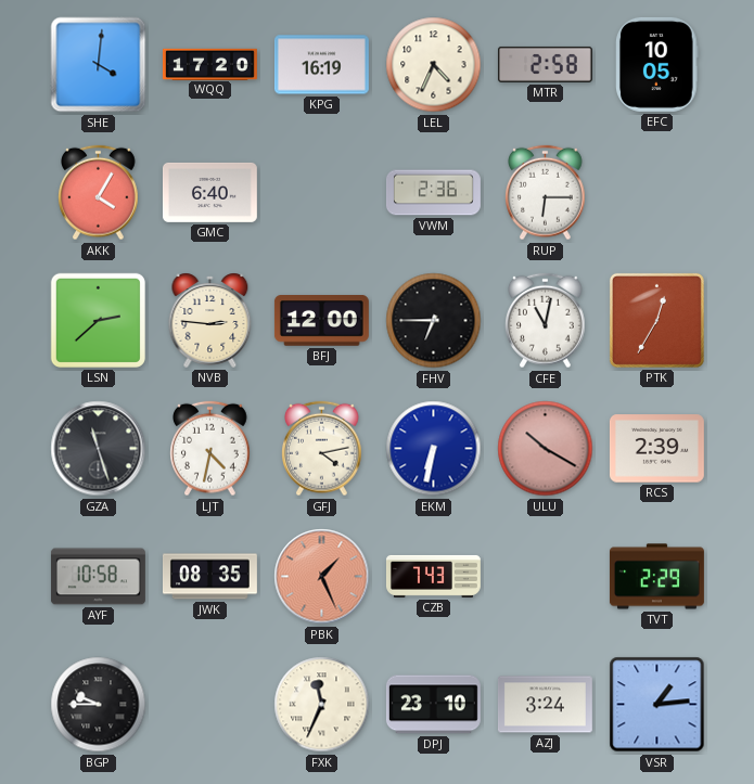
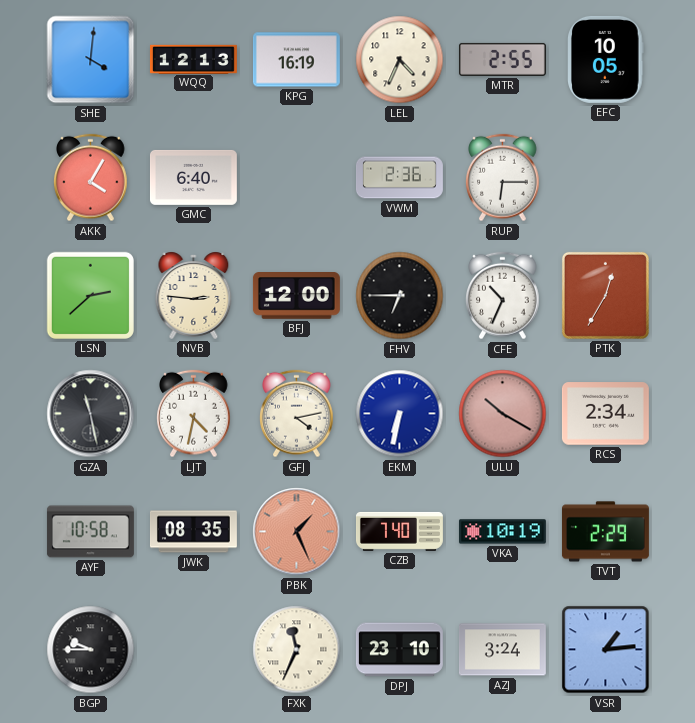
WQQ: 17:20 -> 12:13 (193, 59)
MTR: 2:58 -> 2:55 (502, 59)
CFE: 11:02 -> 10:34 (503, 296)
GZA: 11:27 -> 11:28 (91, 414)
RCS: 2:39 -> 2:34 (605, 414)
CZB: 7:43 -> 7:40 (399, 531)
VKA: none -> 10:19 (502, 532)
